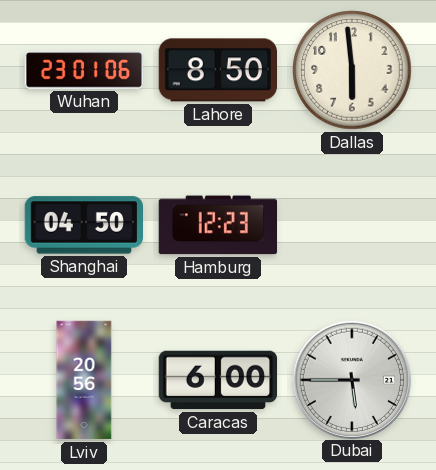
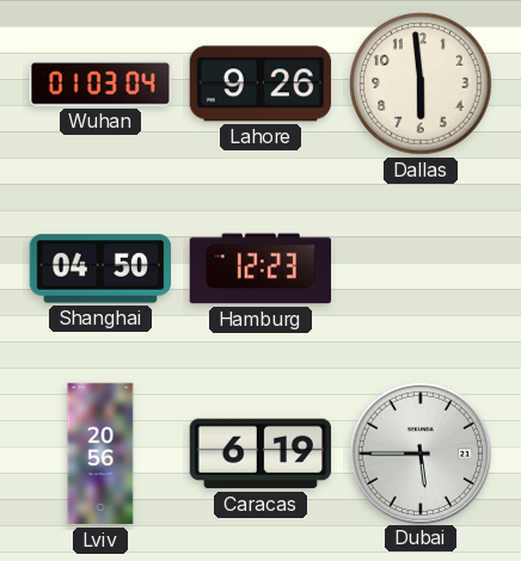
Wuhan: 23:01 -> 01:03 (100, 84)
Lahore: 8:50 -> 9:26 (259, 84)
Caracas: 6:00 -> 6:19 (260, 454)
